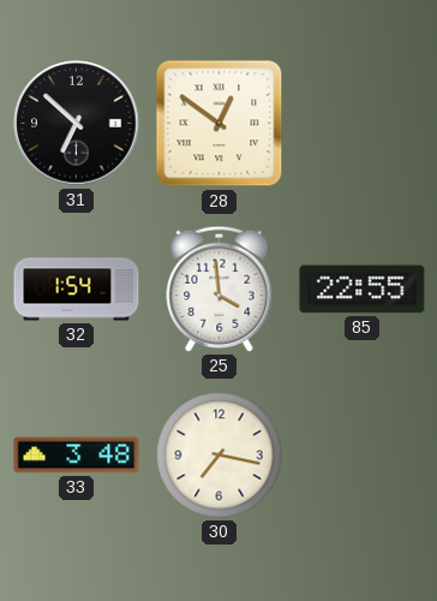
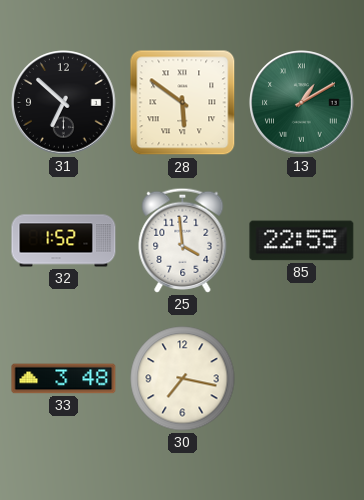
28: 12:51 -> 5:51 (183, 103)
13: none -> 1:10 (302, 103)
32: 1:54 -> 1:52 (64, 241)
